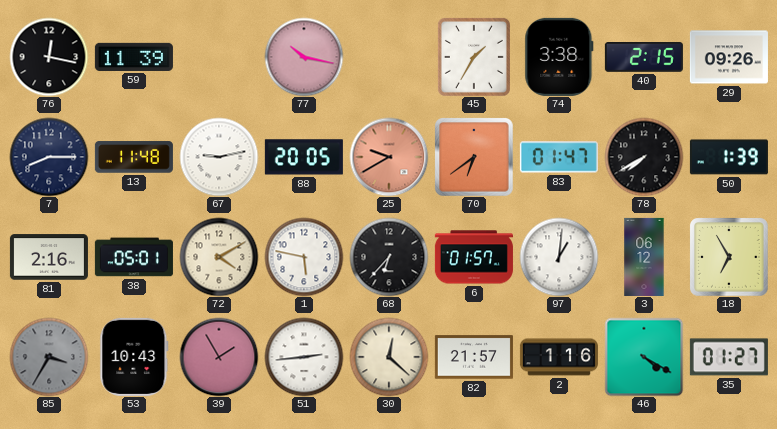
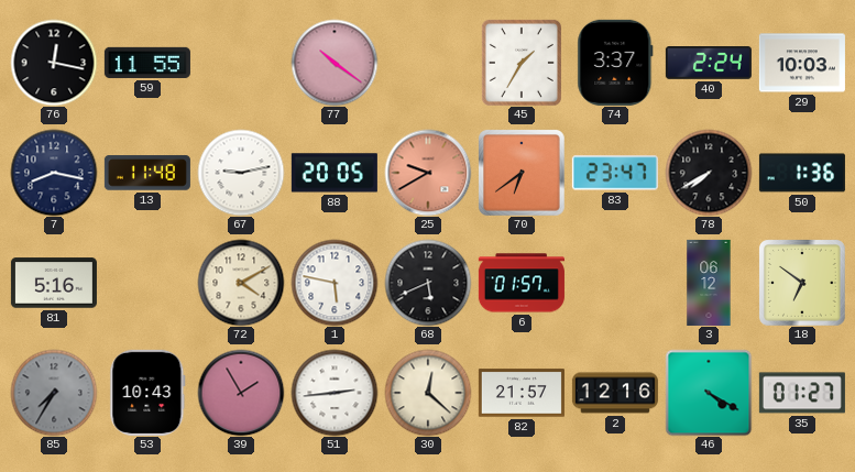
59: 11:39 -> 11:55 (147, 63)
77: 10:17 -> 10:21 (335, 63)
74: 3:38 -> 3:37 (615, 63)
40: 2:15 -> 2:24 (709, 64)
29: 09:26 -> 10:03 (802, 63)
7: 8:15 -> 8:17 (54, 173)
83: 01:47 -> 23:47 (615, 173)
50: 1:39 -> 1:36 (802, 173)
81: 2:16 -> 5:16 (54, 283)
38: 05:01 -> none (134, 257)
68: 6:37 -> 5:41 (428, 283)
97: 1:01 -> none (559, 257)
18: 6:55 -> 6:51 (802, 283)
85: 3:35 -> 7:35 (54, 393)
2: 1:16 -> 12:16 (615, 393)
